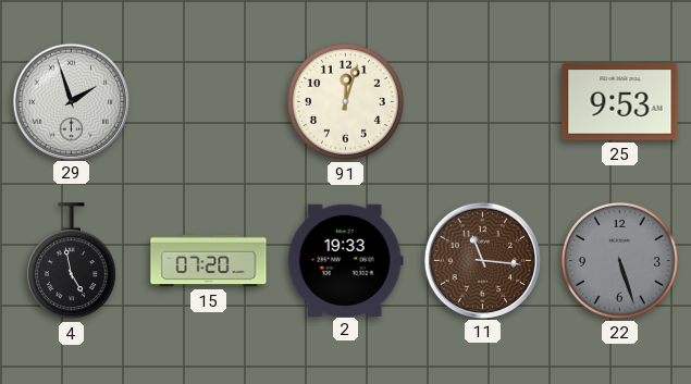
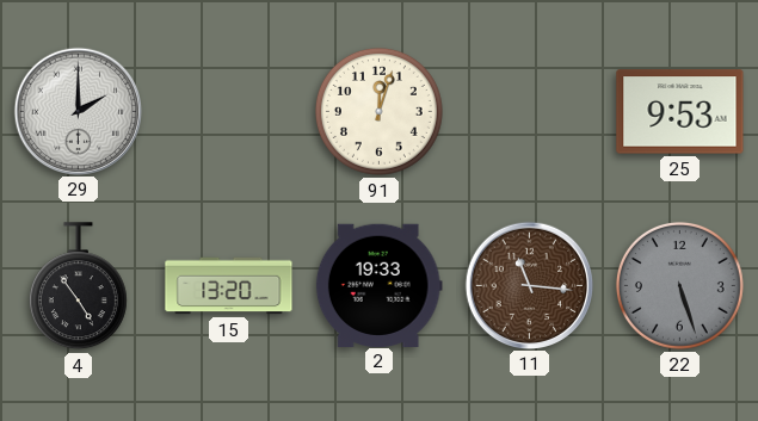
29: 1:57 -> 2:00 (78, 111)
4: 4:58 -> 4:54 (78, 286)
15: 07:20 -> 13:20 (229, 286)
